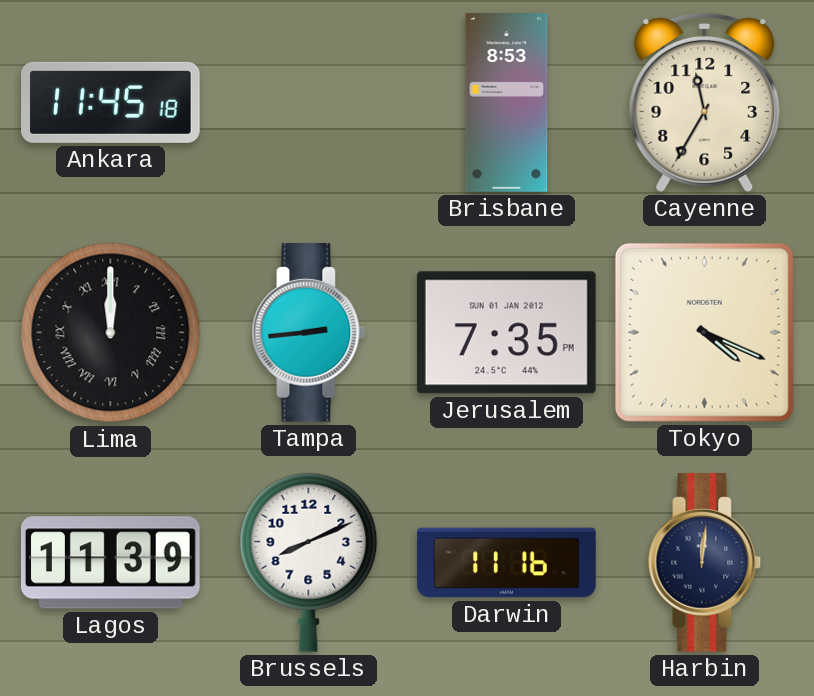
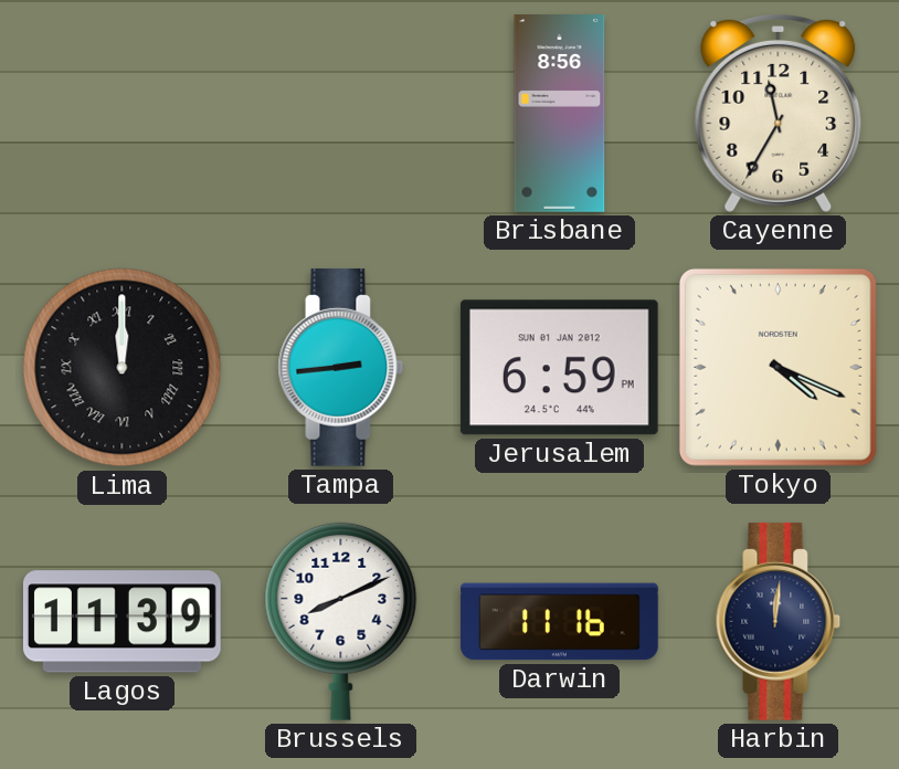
Ankara: 11:45 -> none (111, 102)
Brisbane: 8:53 -> 8:56 (560, 114)
Jerusalem: 7:35 -> 6:59 (559, 368)
